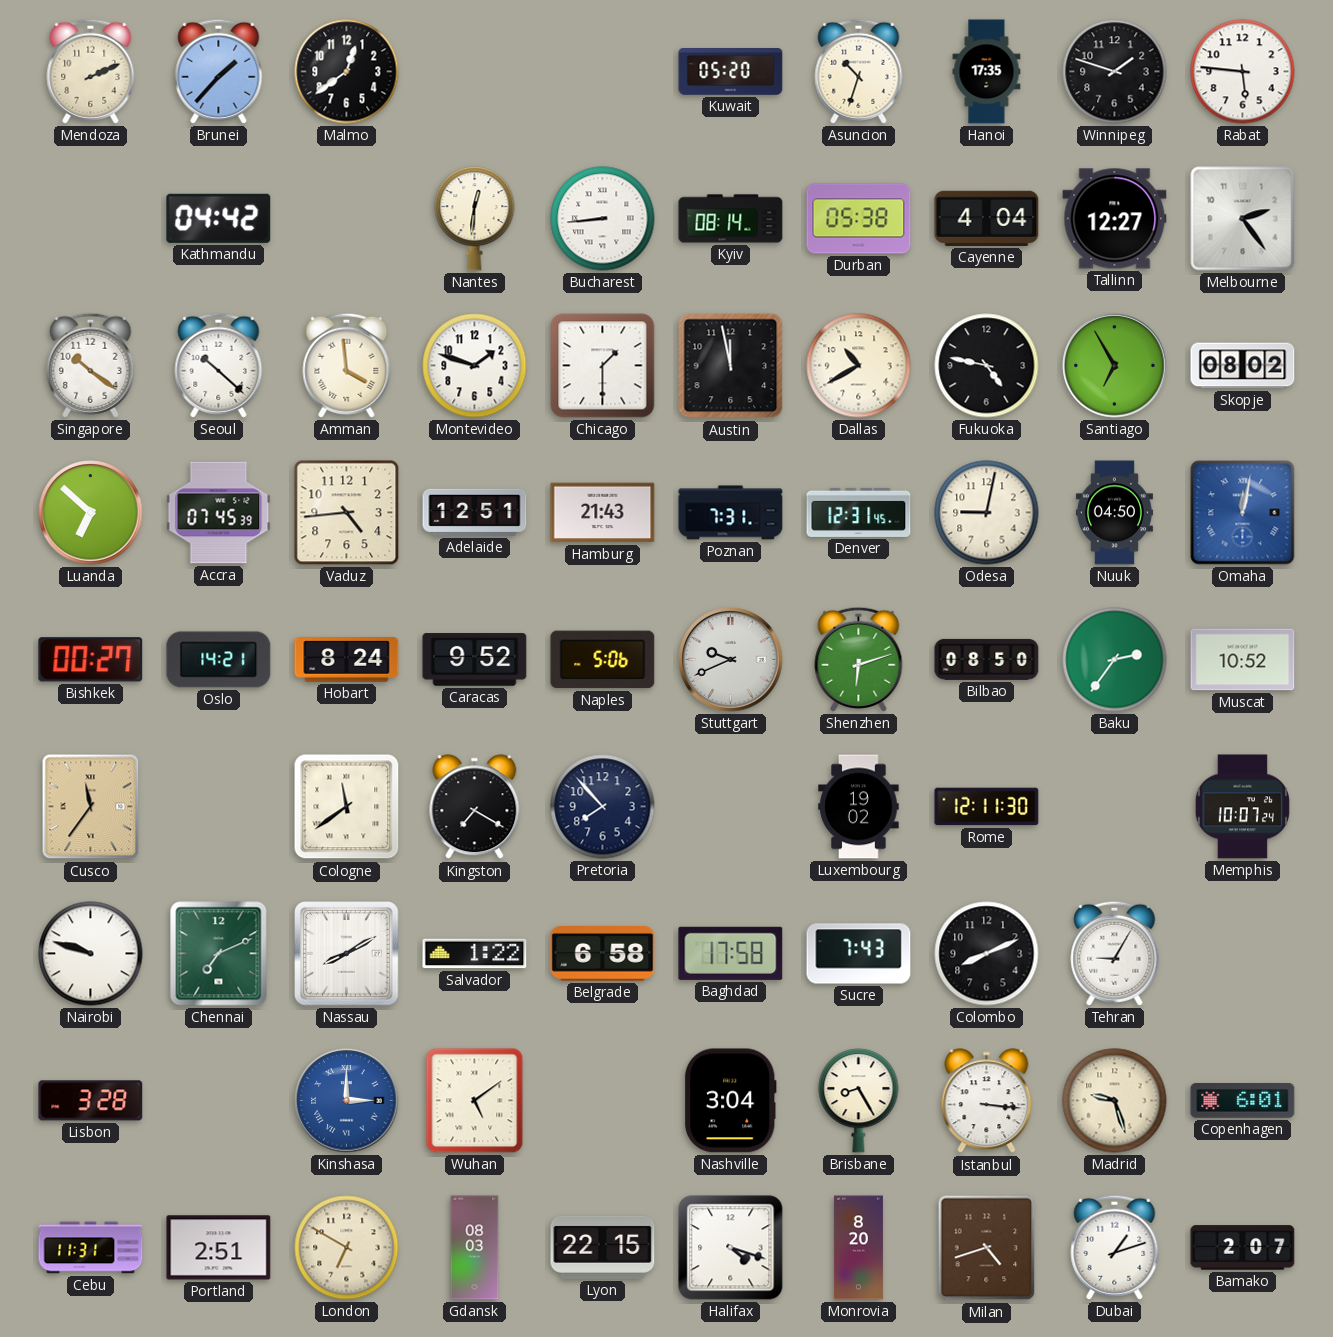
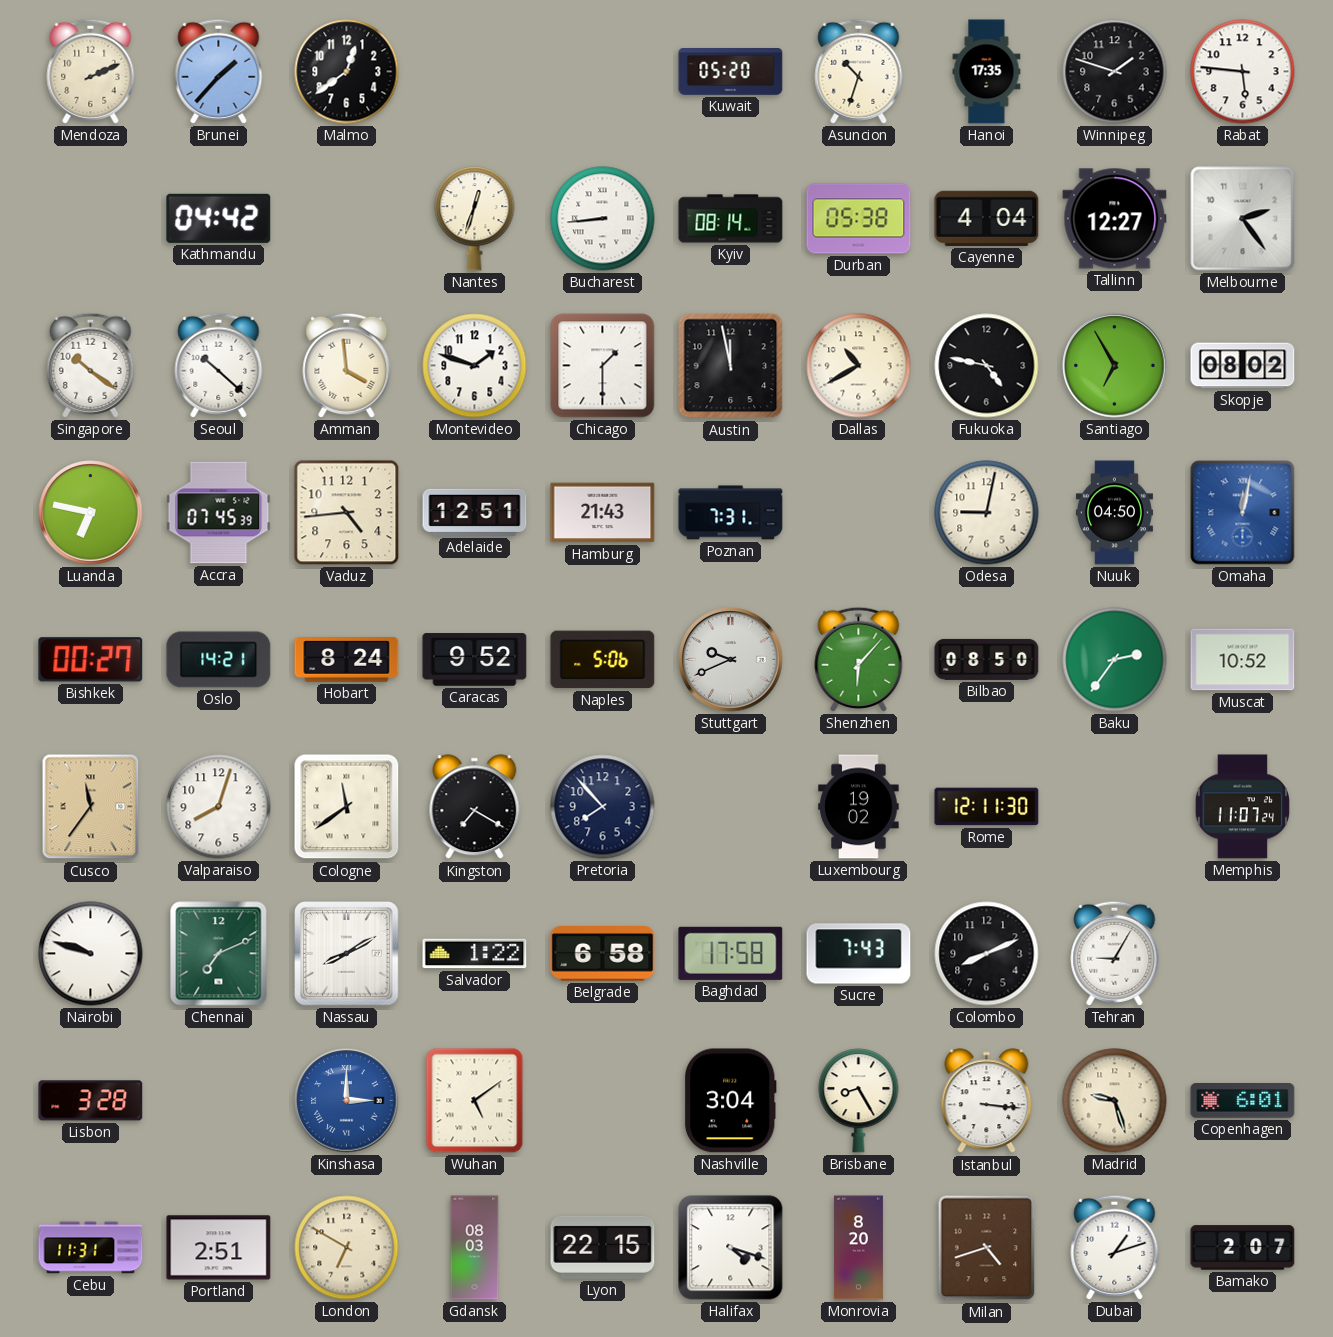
Nantes: 12:31 -> 12:33 (475, 219)
Luanda: 6:52 -> 6:47 (91, 513)
Denver: 12:31 -> none (859, 512)
Shenzhen: 6:12 -> 6:07 (859, 659)
Valparaiso: none -> 8:03 (219, 807)
Memphis: 10:07 -> 11:07 (1242, 807)
